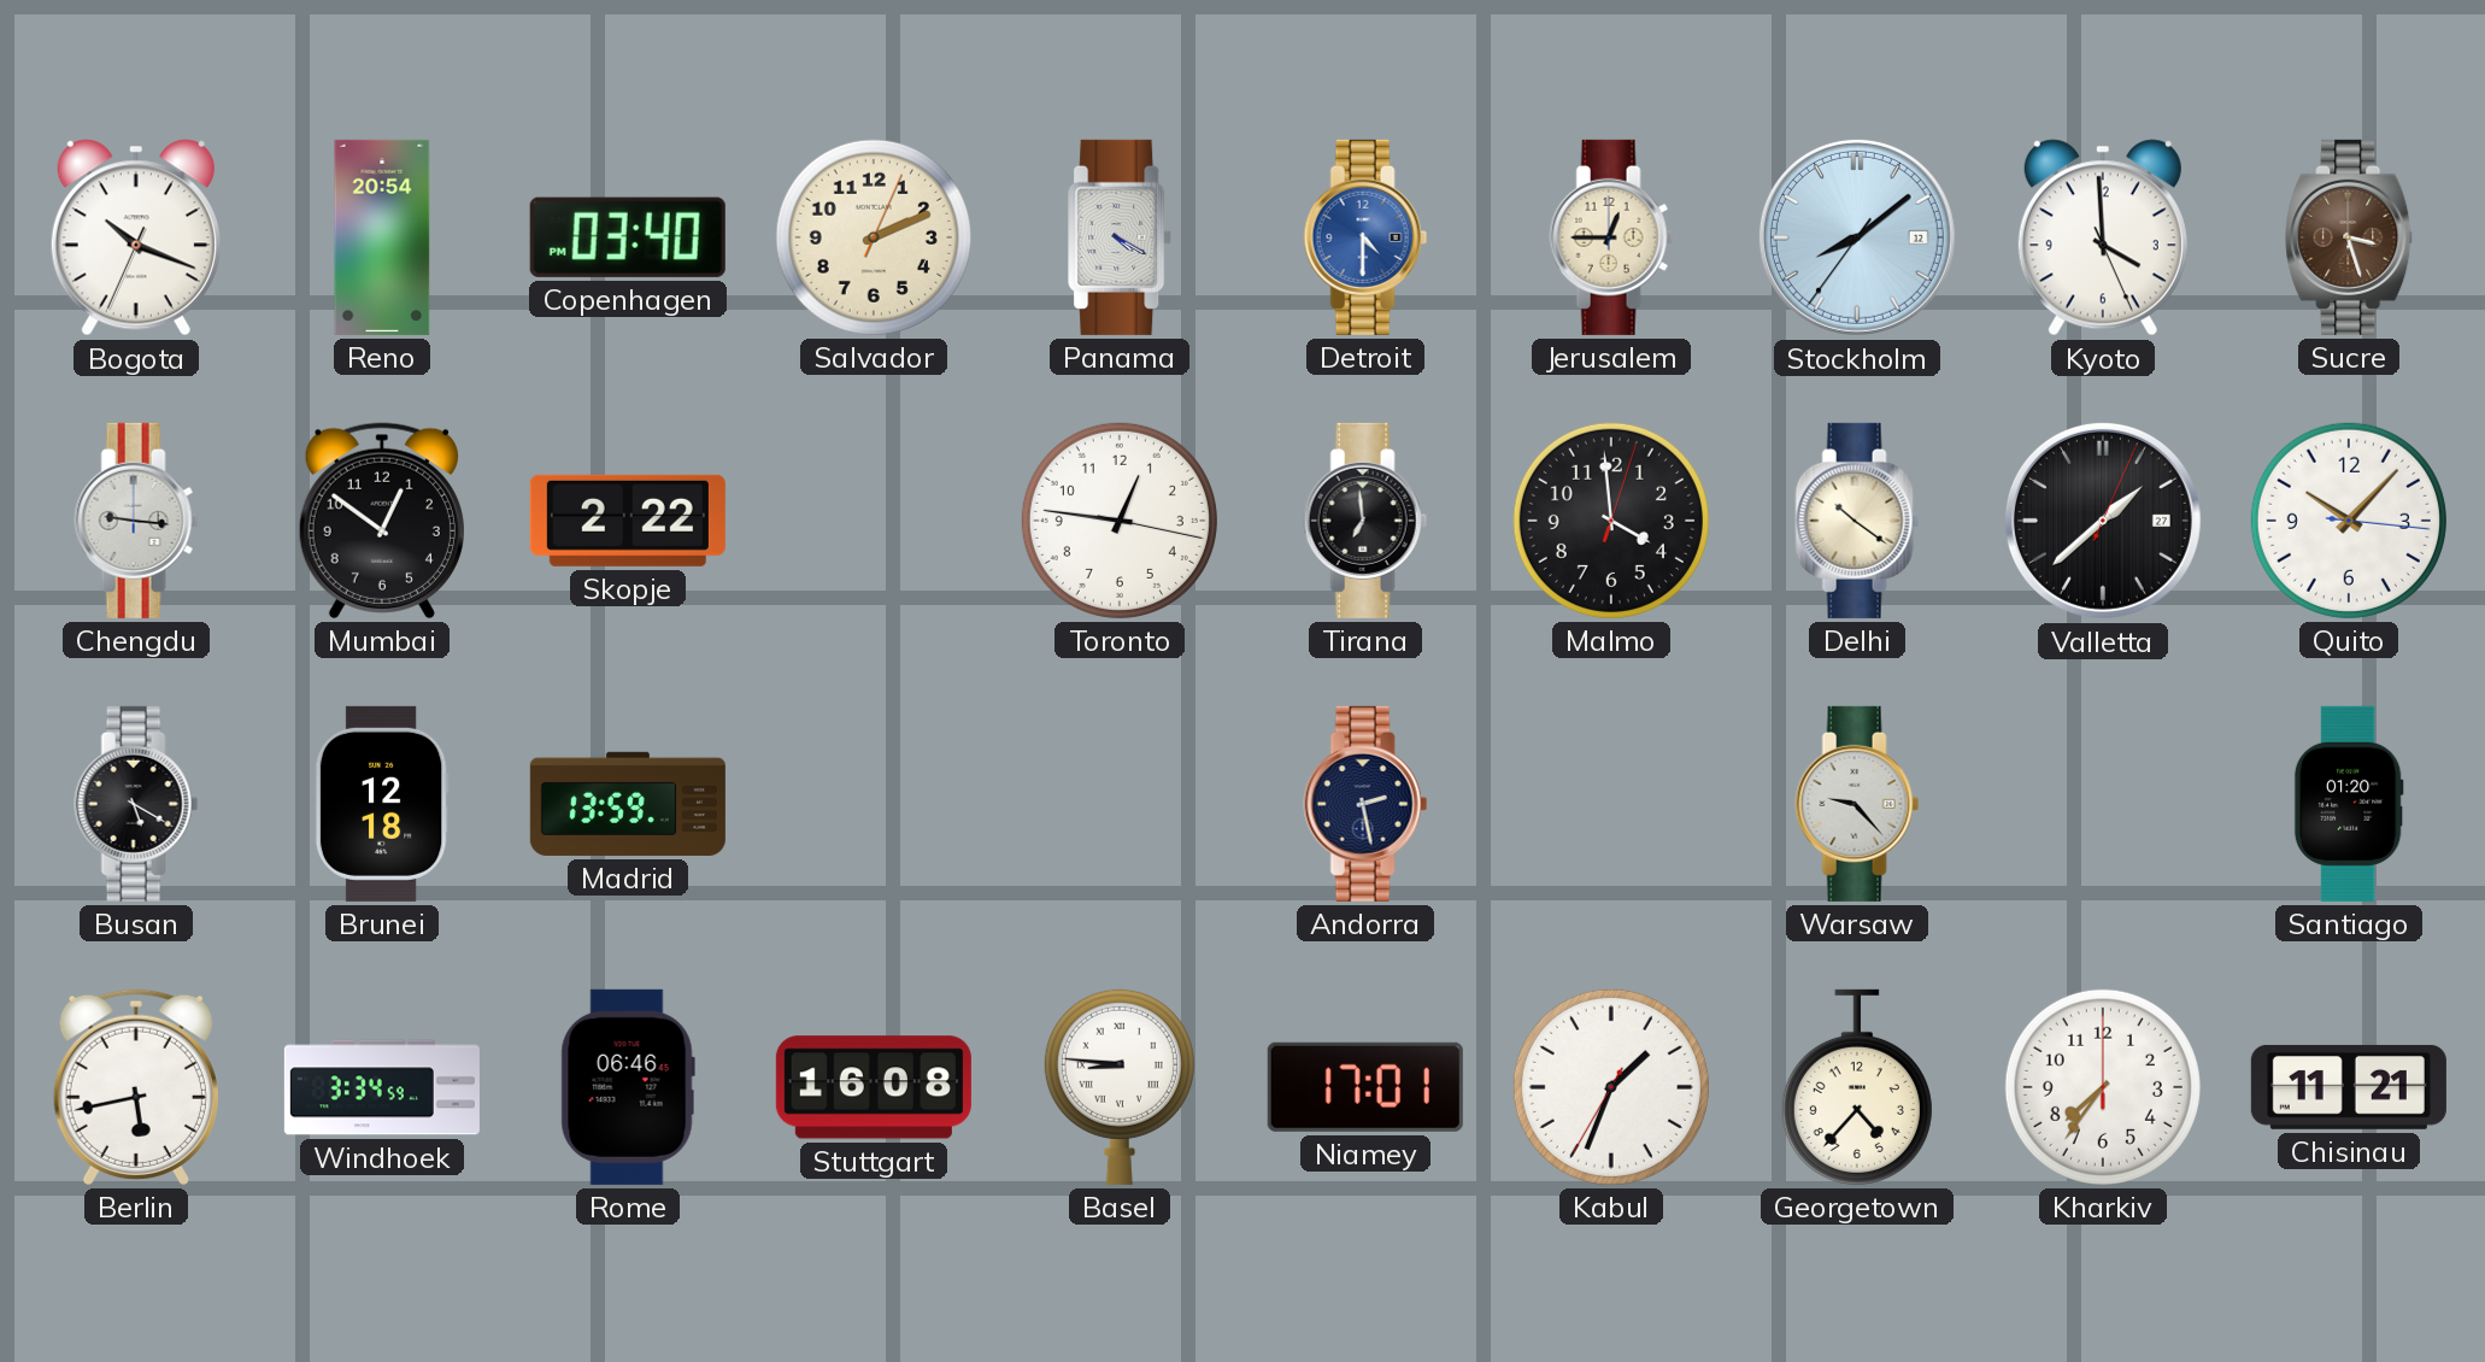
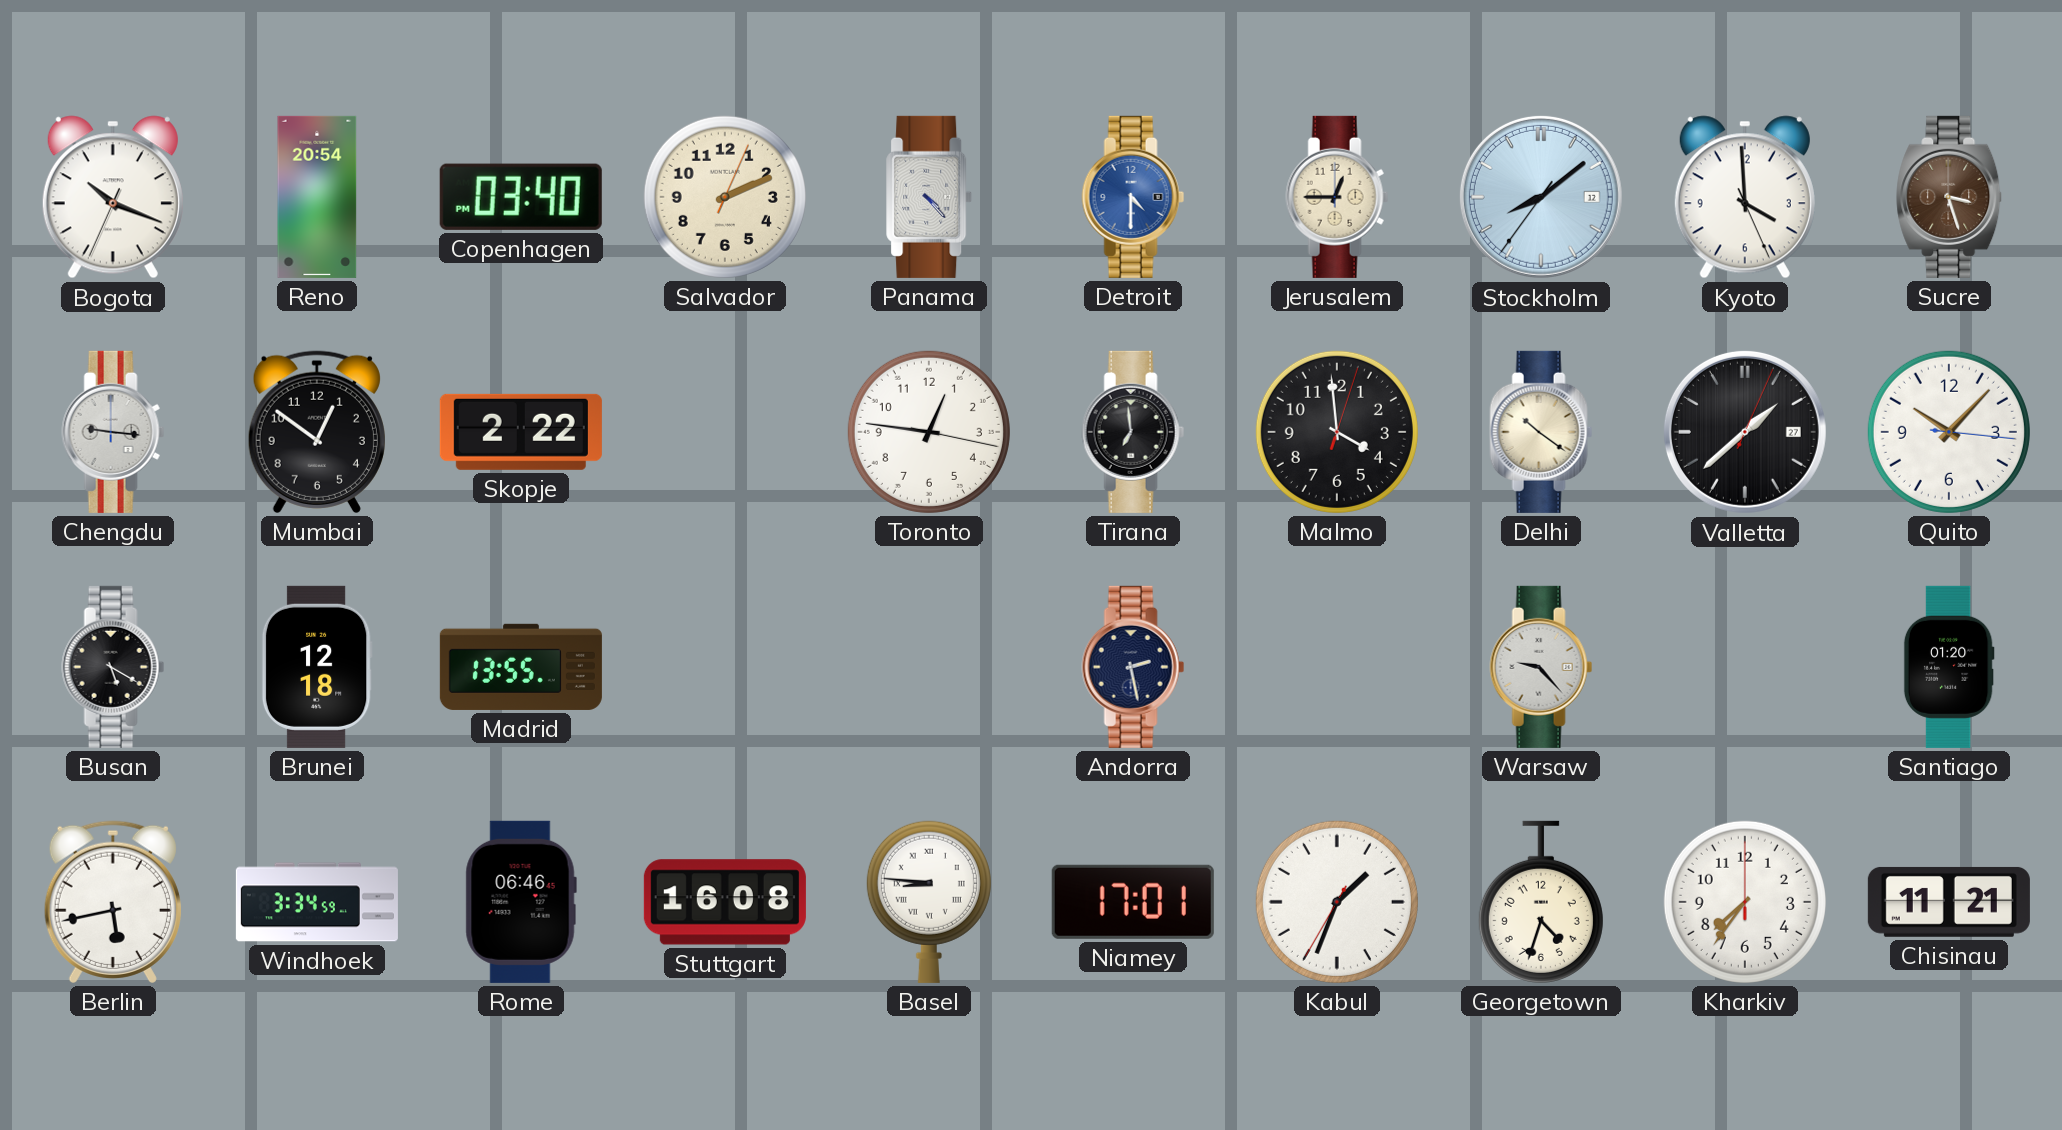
Panama: 4:20 -> 4:23 (930, 197)
Madrid: 13:59 -> 13:55 (521, 667)
Georgetown: 4:37 -> 4:33 (1541, 902)
